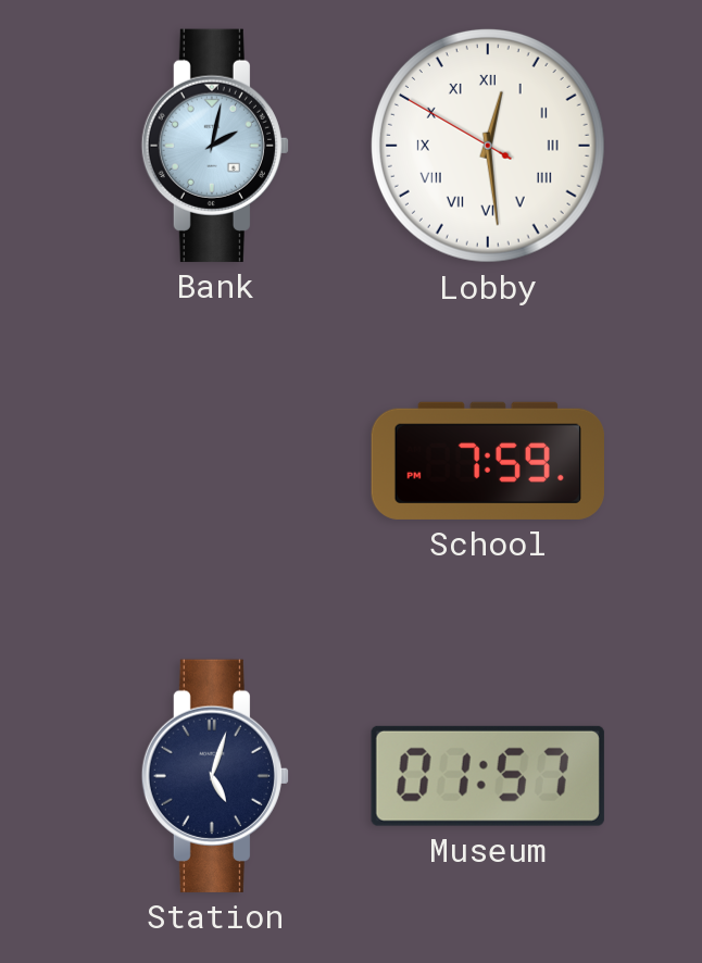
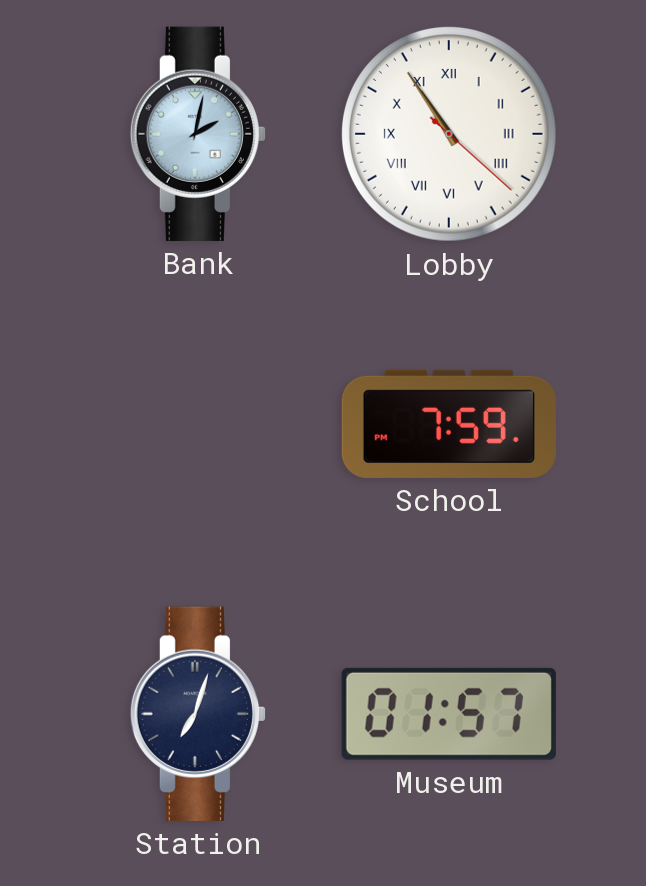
Lobby: 12:28 -> 10:54 (449, 134)
Station: 5:03 -> 7:03 (198, 714)
